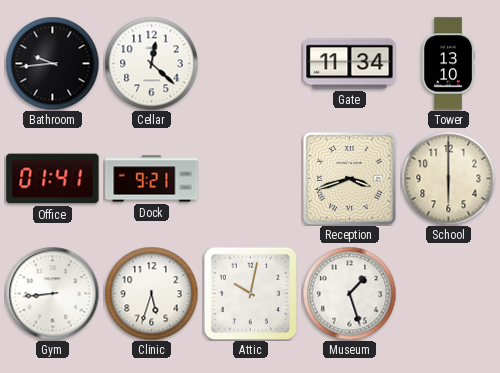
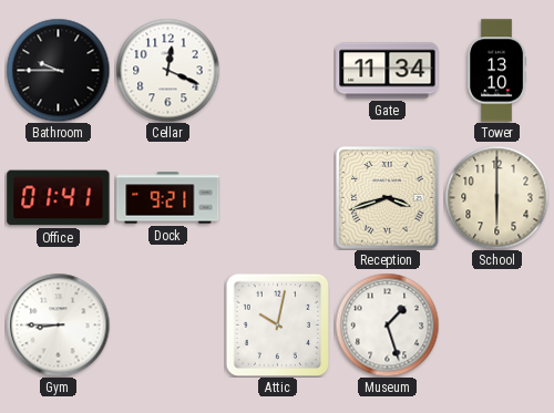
Bathroom: 9:44 -> 9:45 (58, 70)
Cellar: 12:22 -> 12:19 (167, 70)
Gym: 8:44 -> 8:45 (58, 324)
Clinic: 5:33 -> none (151, 293)
